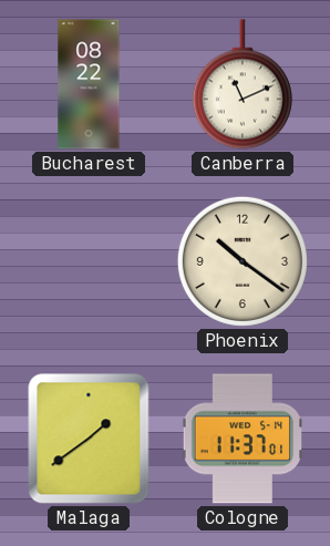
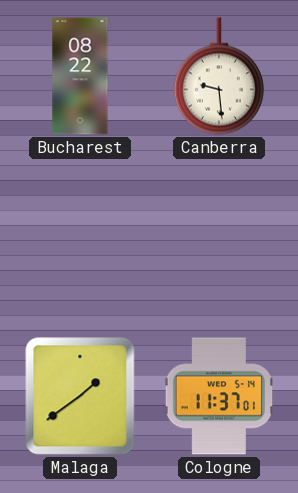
Canberra: 11:11 -> 9:29 (219, 76)
Phoenix: 10:21 -> none (243, 261)
